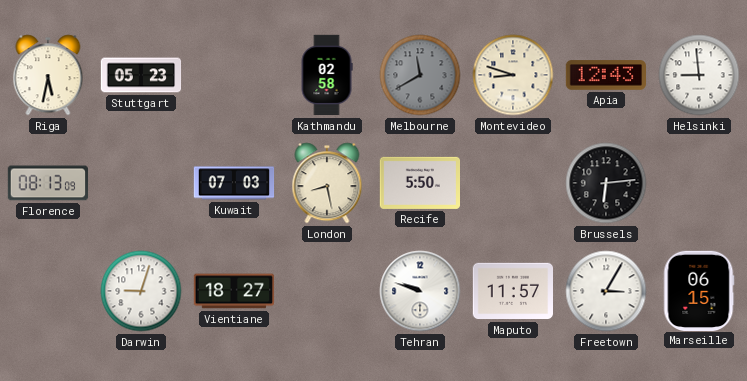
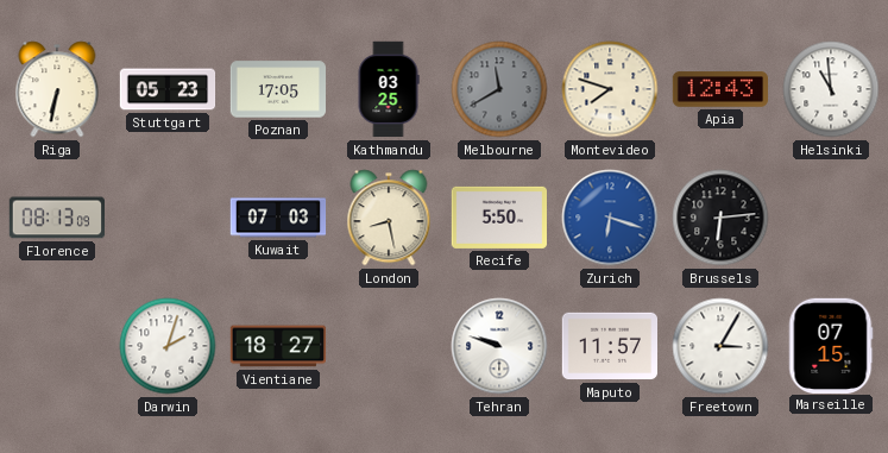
Riga: 5:32 -> 6:32 (57, 89)
Poznan: none -> 17:05 (278, 89)
Kathmandu: 02:58 -> 03:25 (389, 89)
Montevideo: 8:48 -> 7:48 (610, 89)
Helsinki: 8:59 -> 10:59 (831, 89)
Zurich: none -> 6:18 (610, 218)
Darwin: 9:03 -> 2:03 (168, 346)
Marseille: 06:15 -> 07:15 (831, 345)
